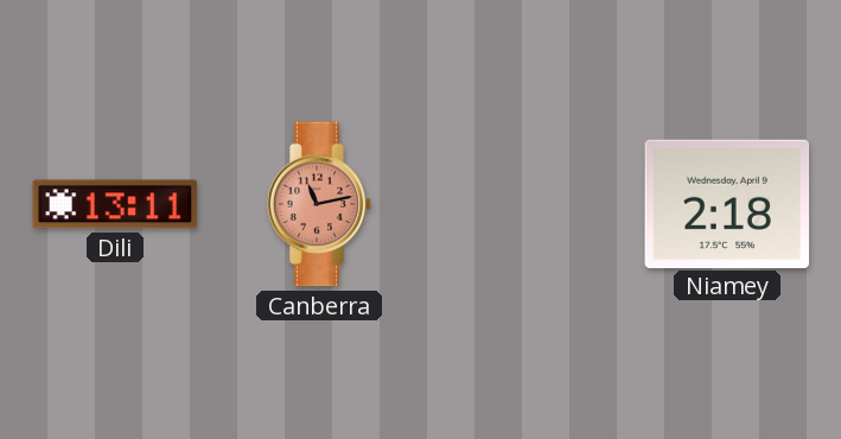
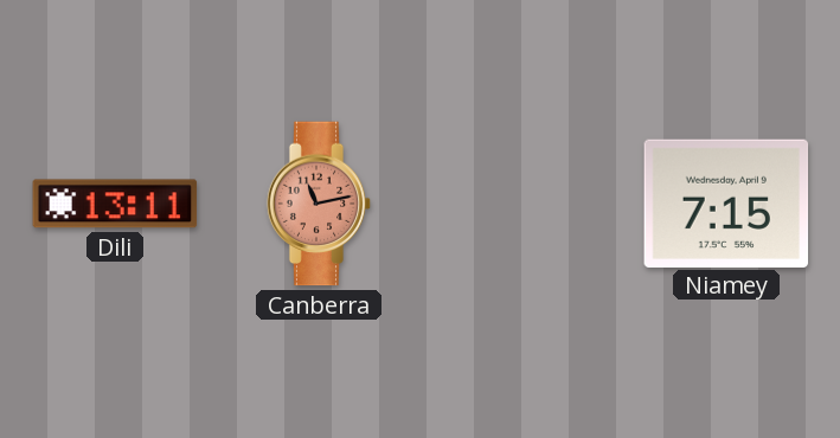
Niamey: 2:18 -> 7:15 (726, 202)
